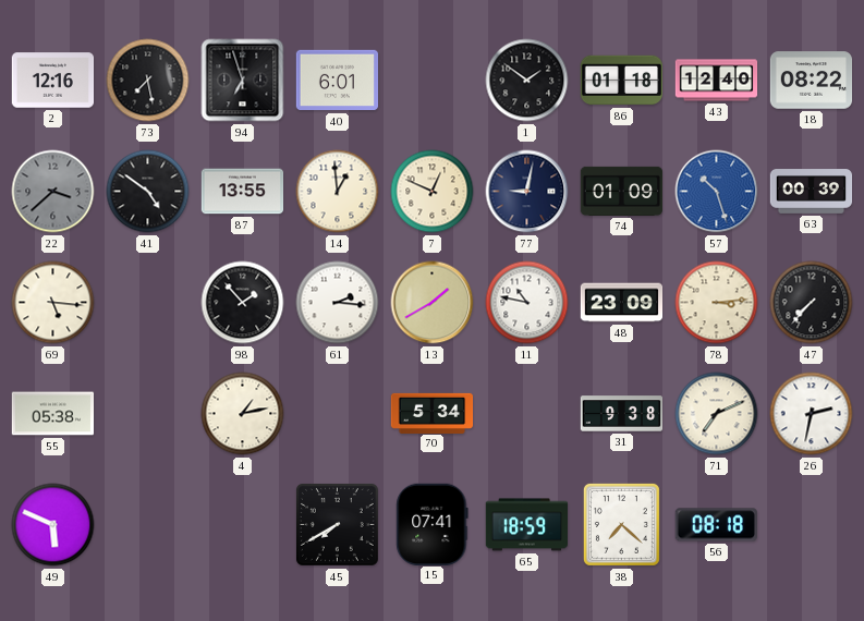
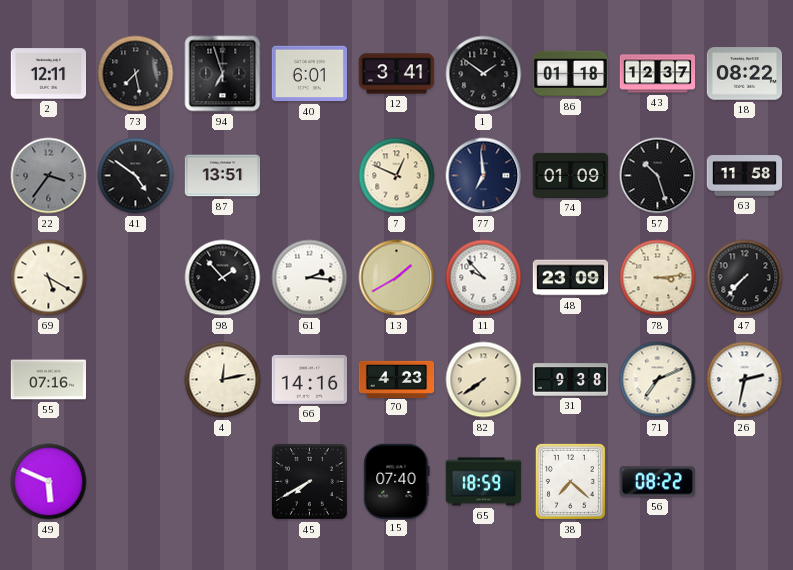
2: 12:16 -> 12:11 (49, 74)
12: none -> 3:41 (397, 74)
43: 12:40 -> 12:37 (658, 74)
22: 3:38 -> 3:36 (49, 176)
87: 13:55 -> 13:51 (223, 176)
14: 12:59 -> none (338, 192)
77: 9:02 -> 6:59 (484, 176)
57 dial: blue -> black (658, 176)
63: 00:39 -> 11:58 (745, 176)
69: 5:16 -> 5:20 (49, 278)
11: 10:47 -> 9:53 (484, 278)
55: 05:38 -> 07:16 (49, 380)
4: 1:13 -> 12:13 (223, 380)
66: none -> 14:16 (310, 379)
70: 5:34 -> 4:23 (397, 379)
82: none -> 7:39 (484, 380)
15: 07:41 -> 07:40 (397, 481)
56: 08:18 -> 08:22 (657, 482)
